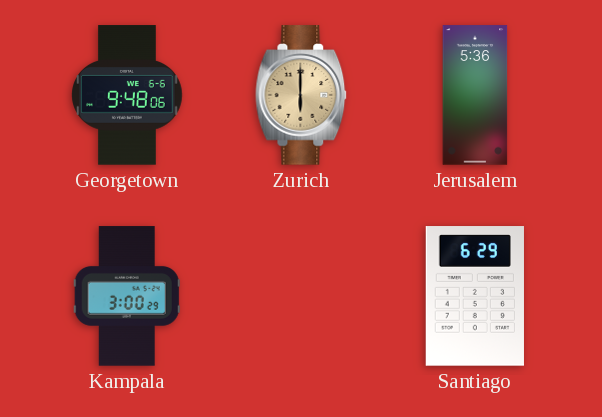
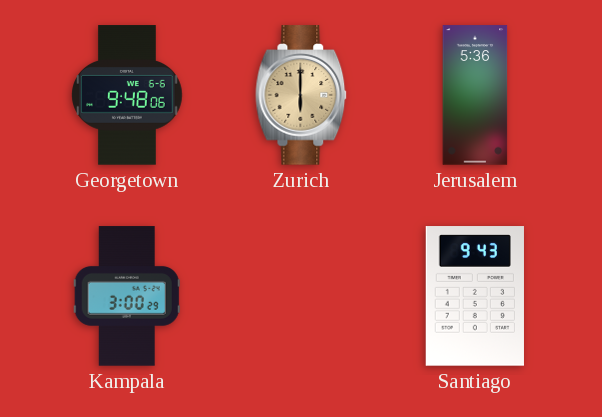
Santiago: 6:29 -> 9:43 (475, 296)
